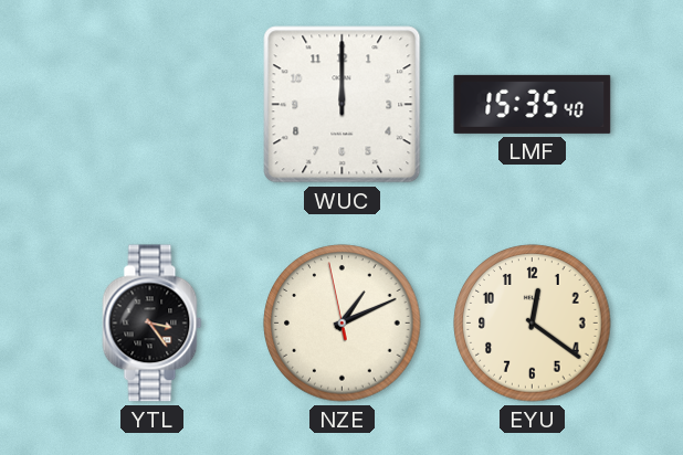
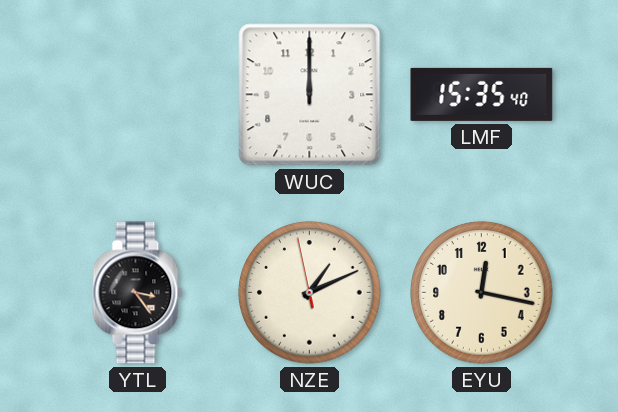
EYU: 12:21 -> 12:17 (482, 293)
